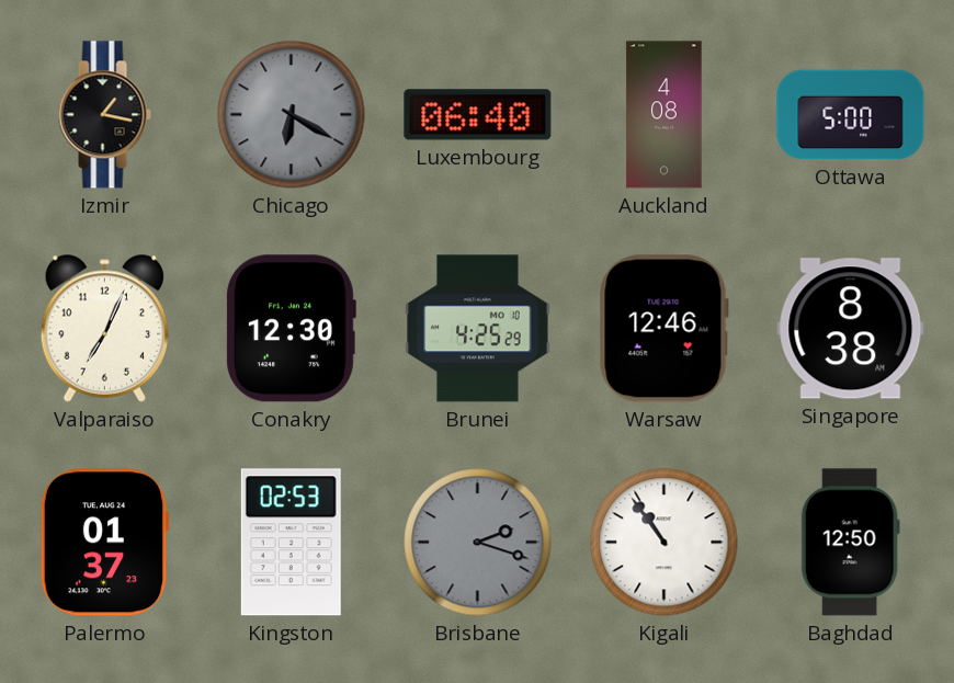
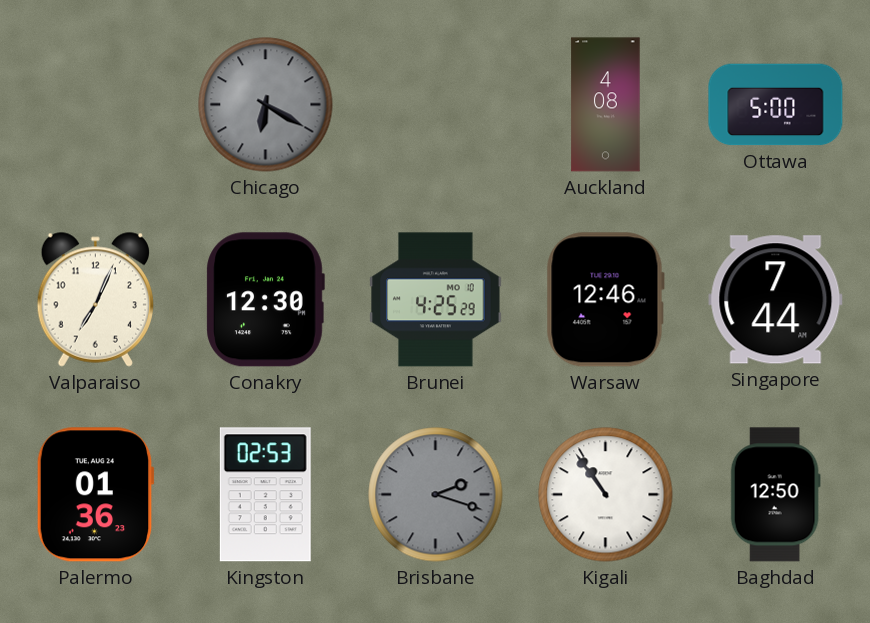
Izmir: 1:17 -> none (104, 115)
Luxembourg: 06:40 -> none (478, 115)
Singapore: 8:38 -> 7:44 (776, 300)
Palermo: 01:37 -> 01:36 (95, 495)
